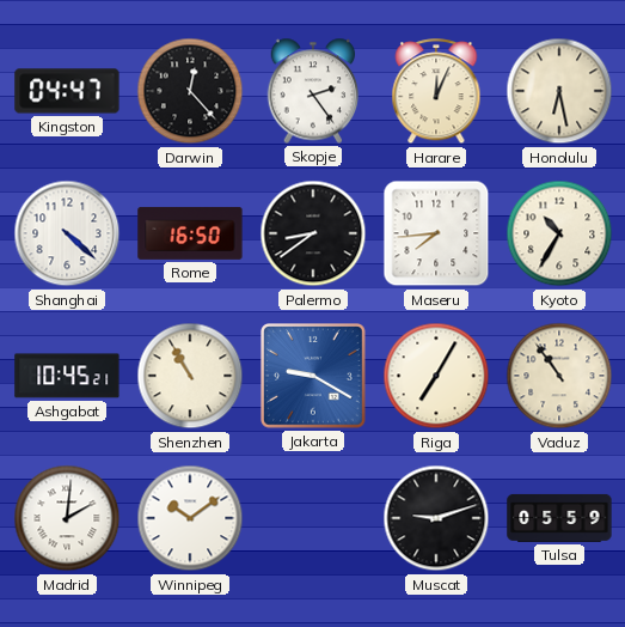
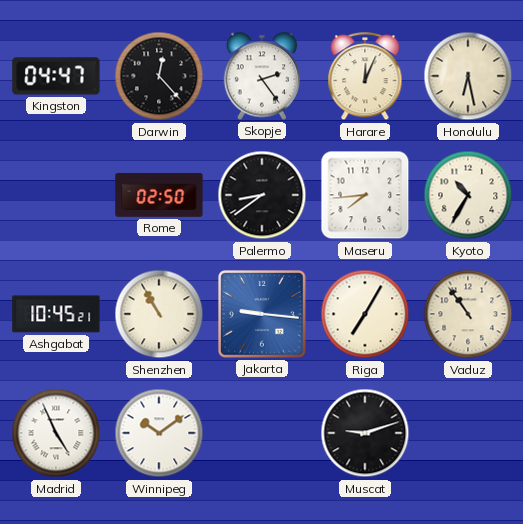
Shanghai: 4:22 -> none (67, 233)
Rome: 16:50 -> 02:50 (159, 195)
Jakarta: 9:20 -> 9:16 (263, 315)
Madrid: 2:01 -> 4:56 (56, 433)
Tulsa: 05:59 -> none (559, 518)
